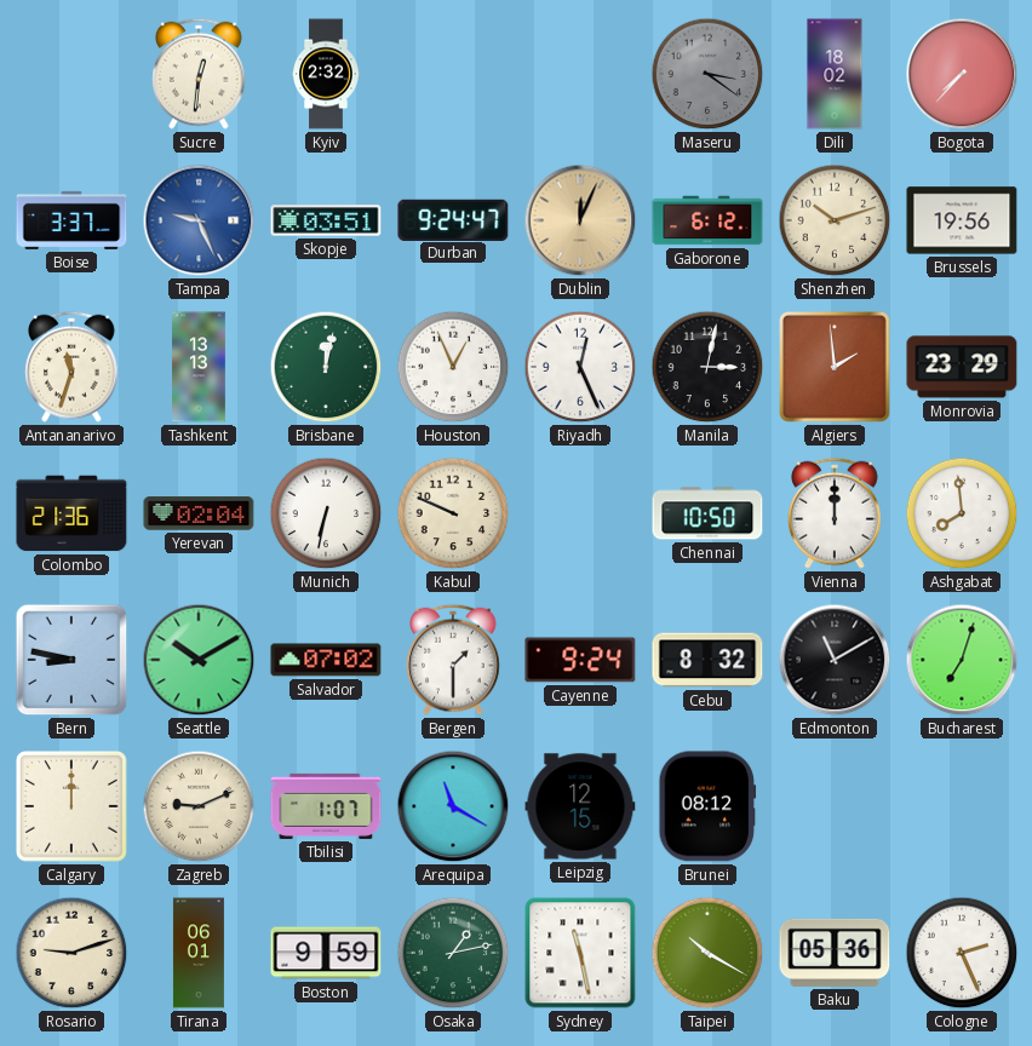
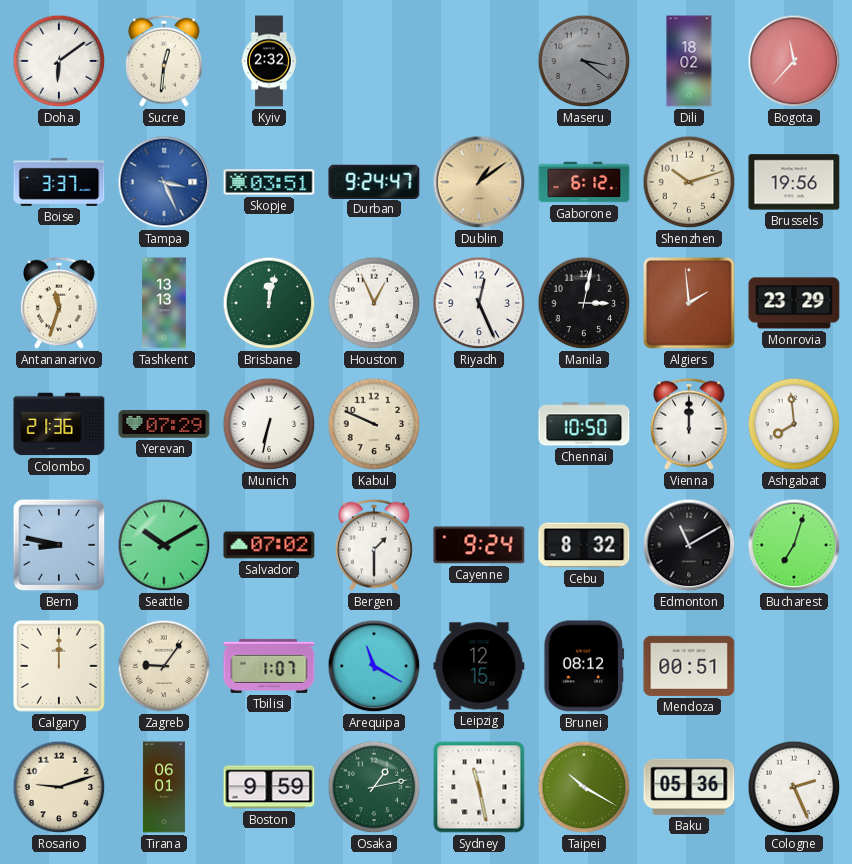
Doha: none -> 6:09 (59, 61)
Bogota: 7:37 -> 11:37 (794, 61)
Tampa: 9:26 -> 3:26 (164, 182)
Dublin: 12:04 -> 1:09 (479, 182)
Yerevan: 02:04 -> 07:29 (164, 424)
Zagreb: 9:11 -> 9:06 (164, 666)
Mendoza: none -> 00:51 (689, 666)
